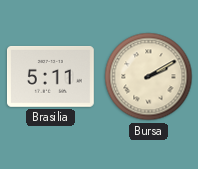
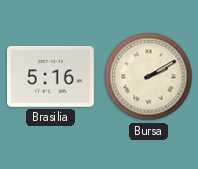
Brasilia: 5:11 -> 5:16 (50, 76)
